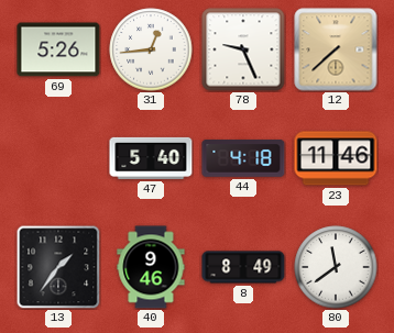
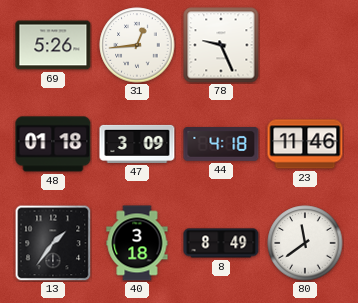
12: 7:38 -> none (336, 49)
48: none -> 01:18 (53, 144)
47: 5:40 -> 3:09 (137, 144)
40: 9:46 -> 3:18 (137, 243)
